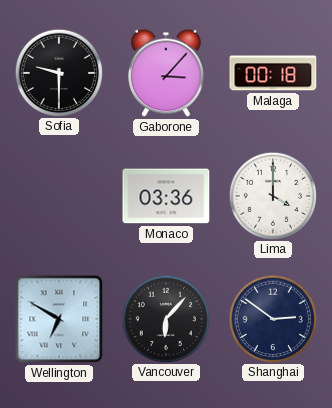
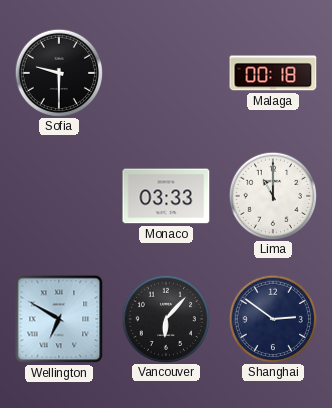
Gaborone: 3:07 -> none (167, 73)
Monaco: 03:36 -> 03:33 (166, 196)
Lima: 4:00 -> 11:00 (272, 195)
